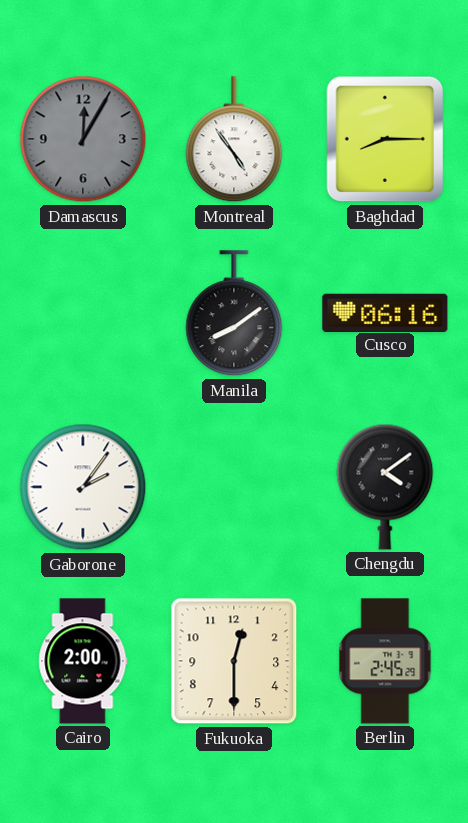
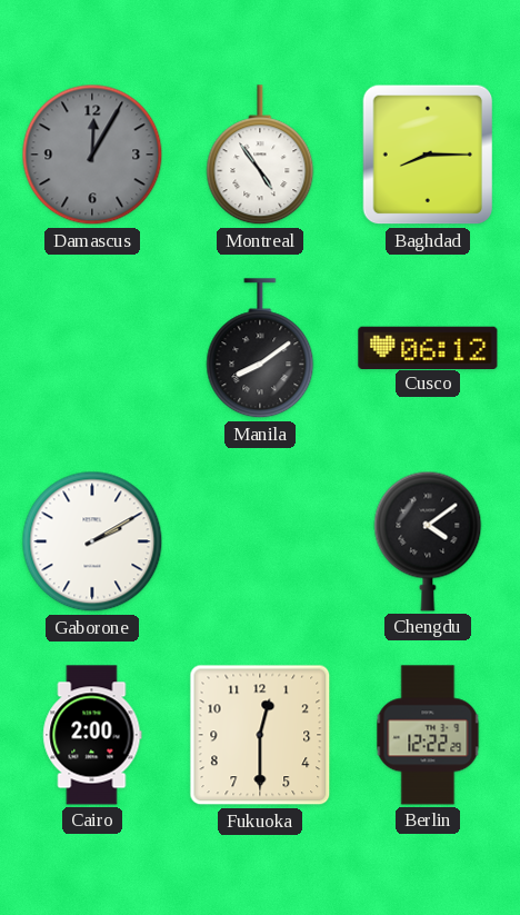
Cusco: 06:16 -> 06:12 (428, 347)
Gaborone: 2:06 -> 2:10 (92, 541)
Berlin: 2:45 -> 12:22 (428, 735)
